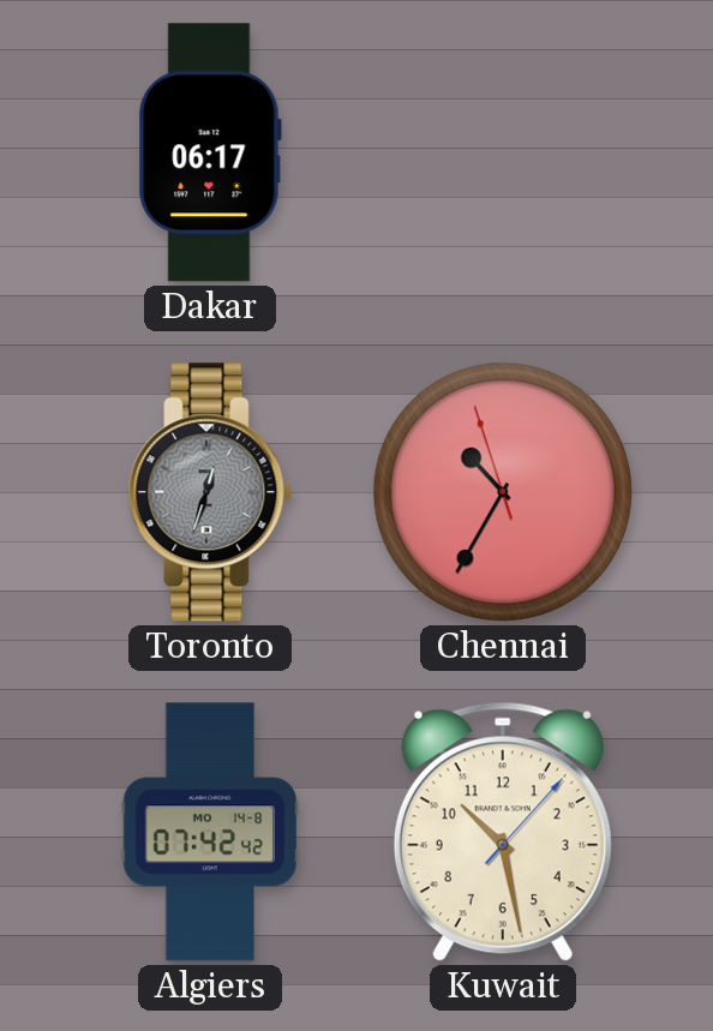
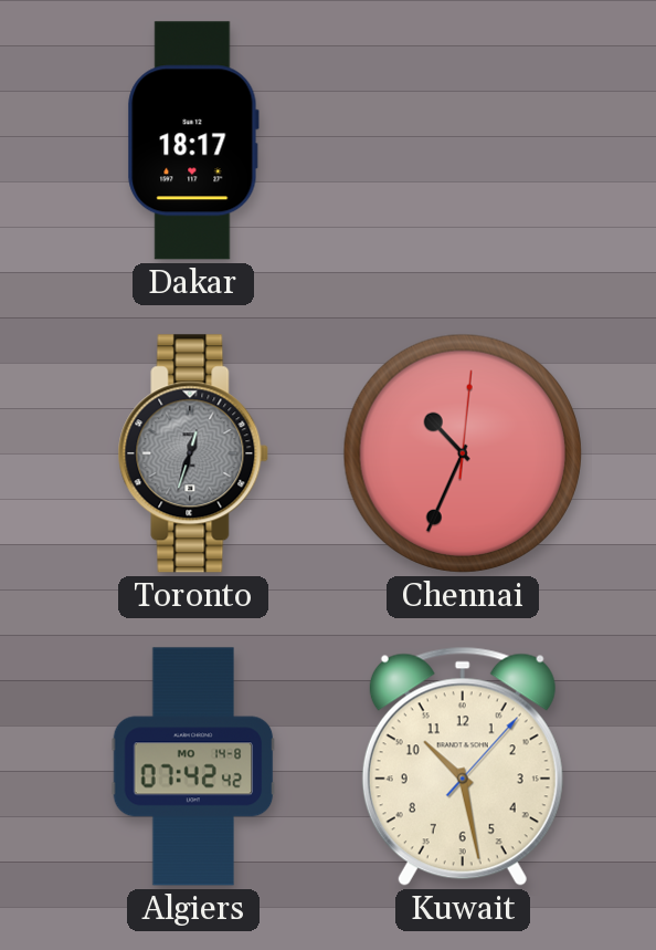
Dakar: 06:17 -> 18:17 (193, 140)
Chennai: 10:34:57 -> 10:34:01 (463, 453)
